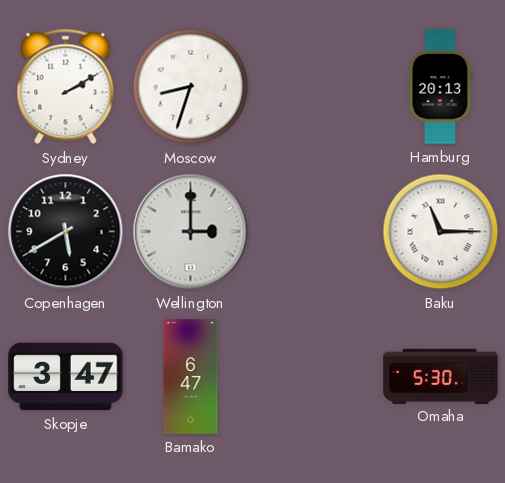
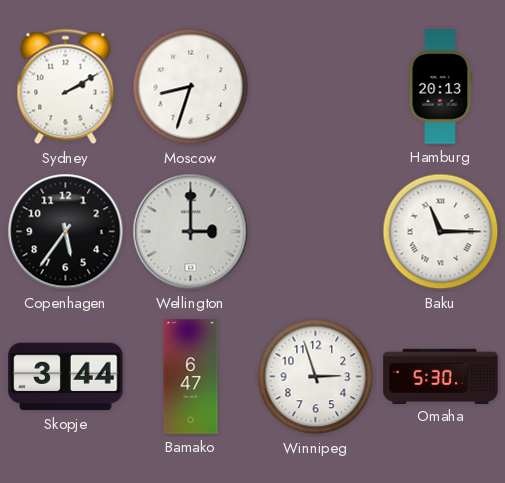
Copenhagen: 5:40 -> 5:36 (66, 232)
Skopje: 3:47 -> 3:44 (66, 377)
Winnipeg: none -> 2:57 (316, 377)
